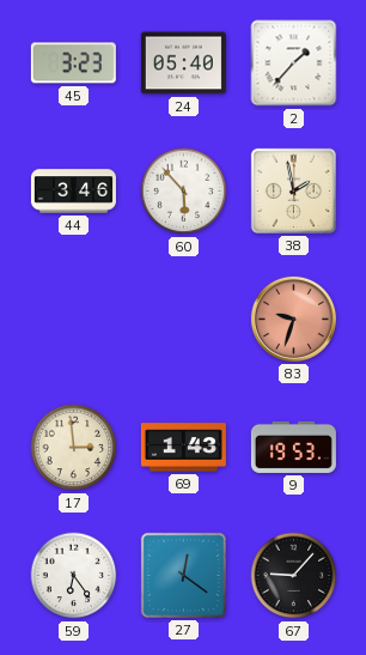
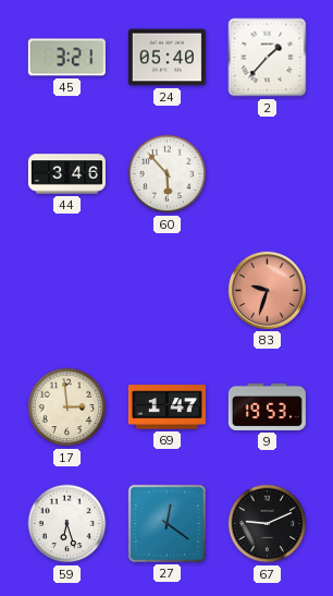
45: 3:23 -> 3:21 (66, 58)
38: 1:58 -> none (293, 190)
69: 1:43 -> 1:47 (166, 408)
59: 6:24 -> 6:27 (67, 524)
67: 9:07 -> 9:11 (268, 524)
